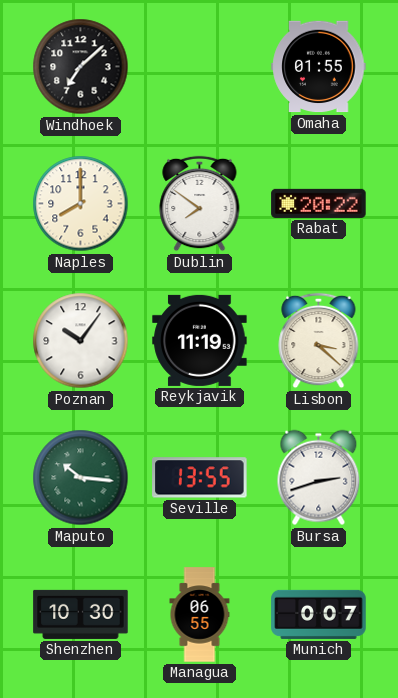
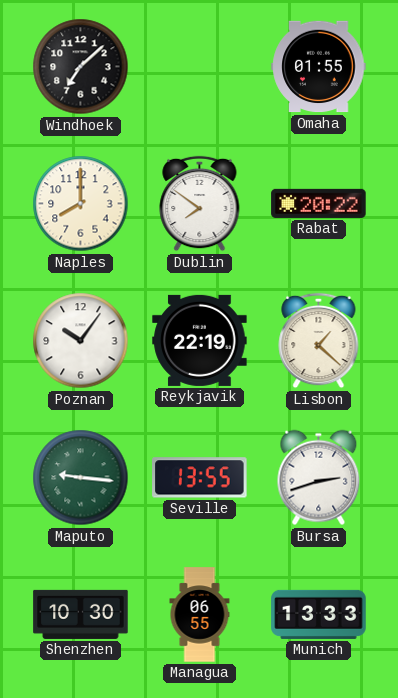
Reykjavik: 11:19 -> 22:19 (200, 340)
Lisbon: 3:22 -> 1:22 (319, 341)
Maputo: 10:16 -> 9:16 (81, 478)
Munich: 0:07 -> 13:33 (319, 614)
